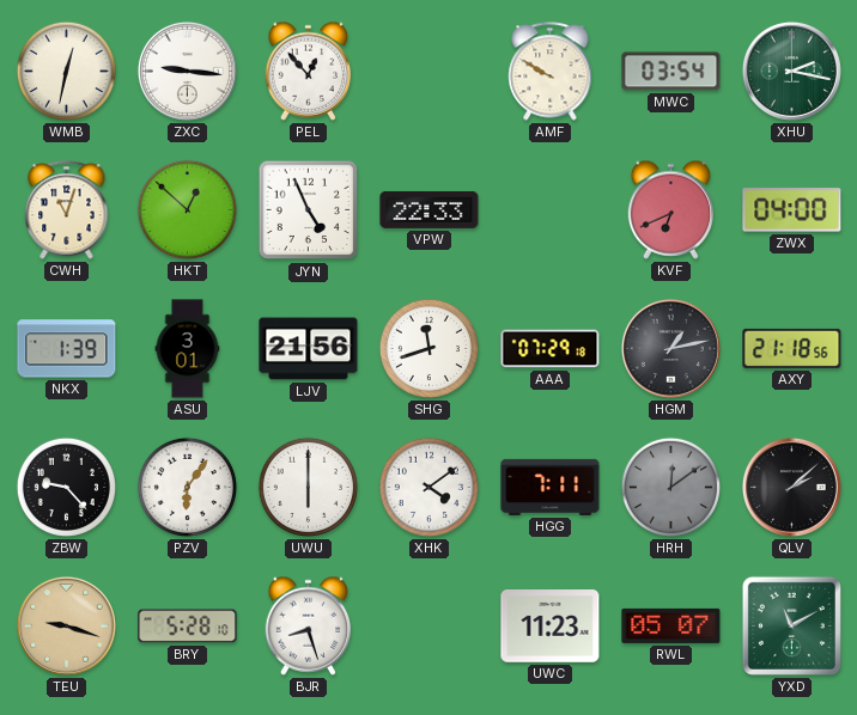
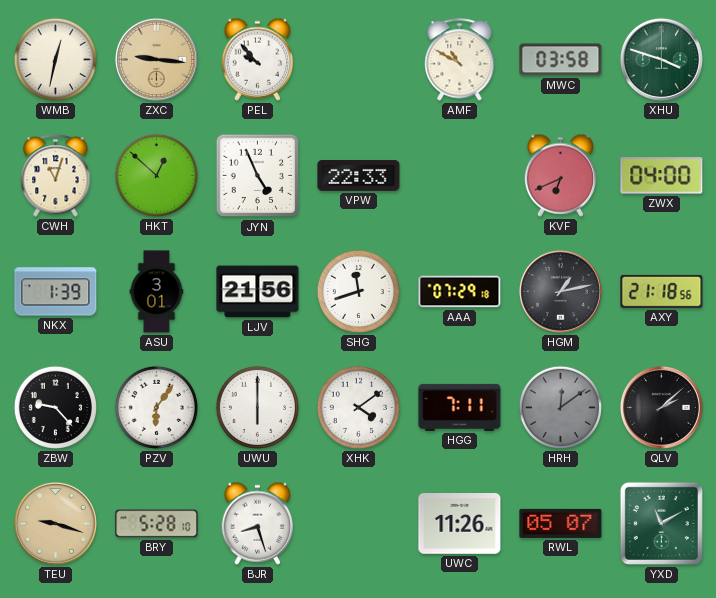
ZXC dial: white -> champagne (156, 59)
PEL: 12:53 -> 9:53 (258, 59)
AMF: 9:50 -> 10:50 (460, 60)
MWC: 03:54 -> 03:58 (561, 60)
XHU: 2:17 -> 3:48 (661, 59)
UWC: 11:23 -> 11:26 (460, 524)
